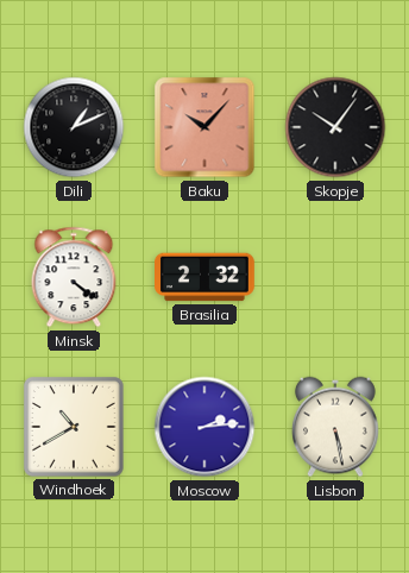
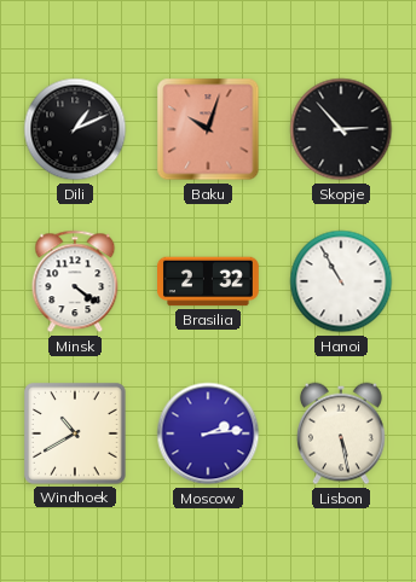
Baku: 10:07 -> 10:03 (208, 129)
Skopje: 10:06 -> 2:53 (341, 129)
Hanoi: none -> 10:55 (341, 281)
